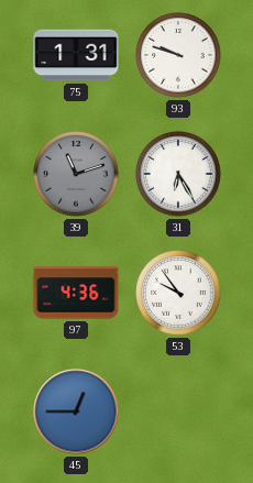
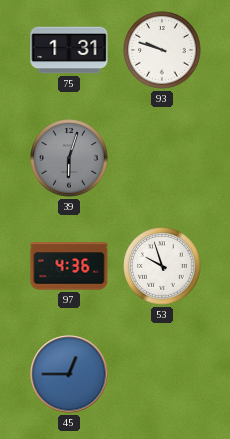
39: 11:12 -> 6:03 (69, 158)
31: 6:25 -> none (178, 174)
53: 9:54 -> 9:57 (162, 266)
